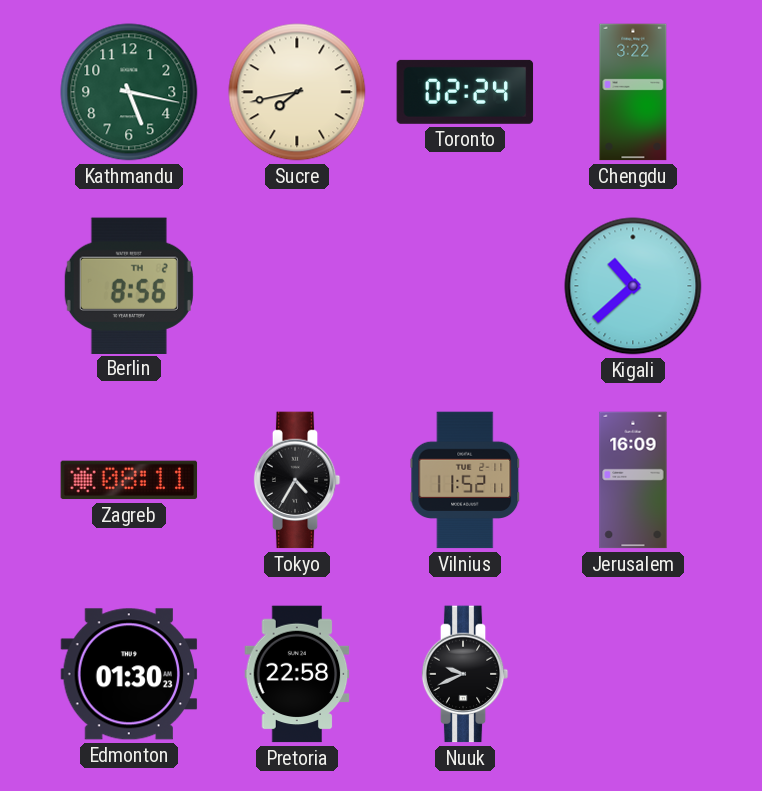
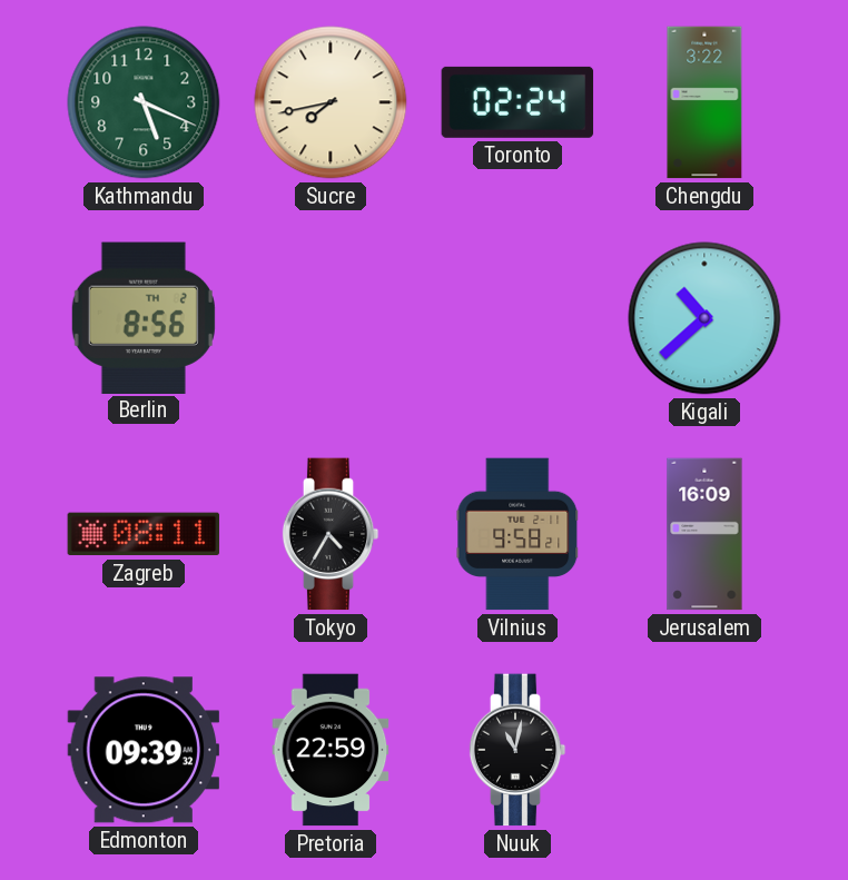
Kathmandu: 5:17 -> 5:19 (144, 102)
Vilnius: 11:52 -> 9:58 (517, 534)
Edmonton: 01:30 -> 09:39 (144, 750)
Pretoria: 22:58 -> 22:59 (331, 750)
Nuuk: 9:41 -> 11:02 (517, 750)
